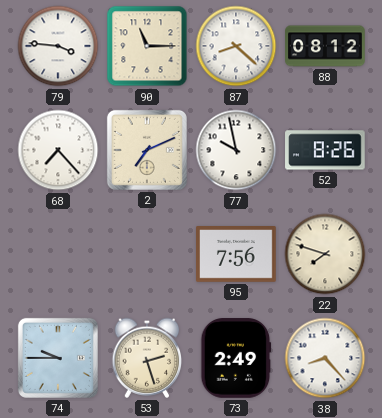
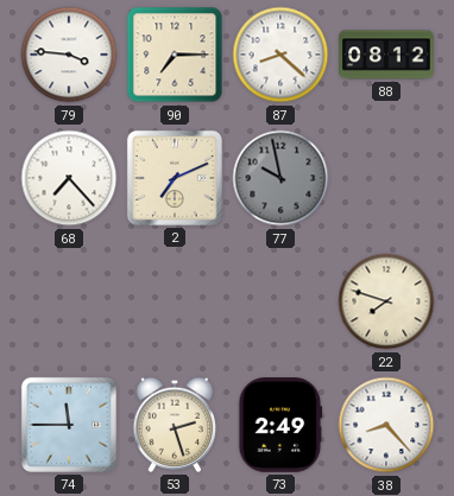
90: 11:15 -> 7:15 (175, 55)
77 dial: white -> grey (280, 178)
52: 8:26 -> none (325, 150)
95: 7:56 -> none (236, 255)
74: 9:45 -> 11:45 (69, 425)
